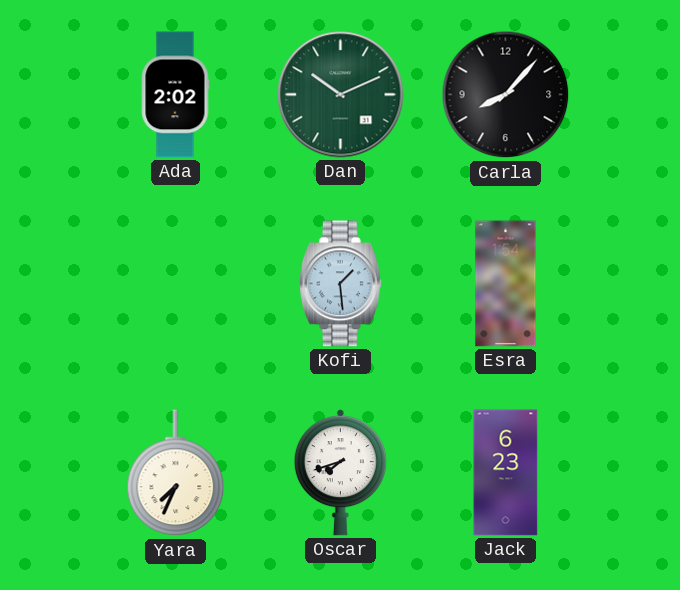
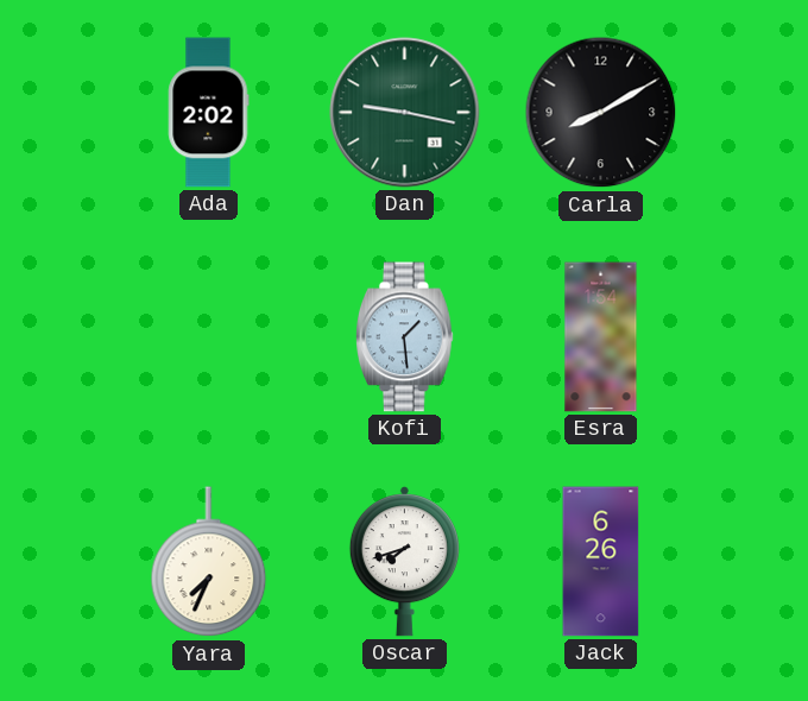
Dan: 10:11 -> 9:17 (405, 113)
Carla: 8:07 -> 8:10 (601, 113)
Jack: 6:23 -> 6:26 (601, 562)
